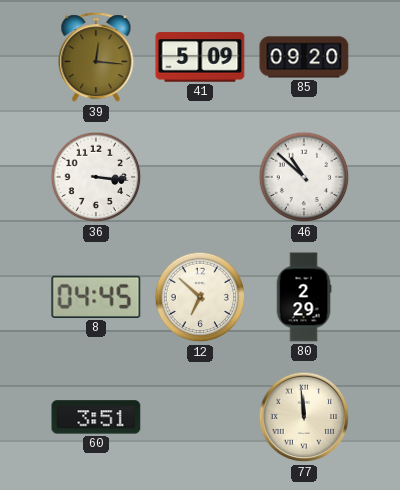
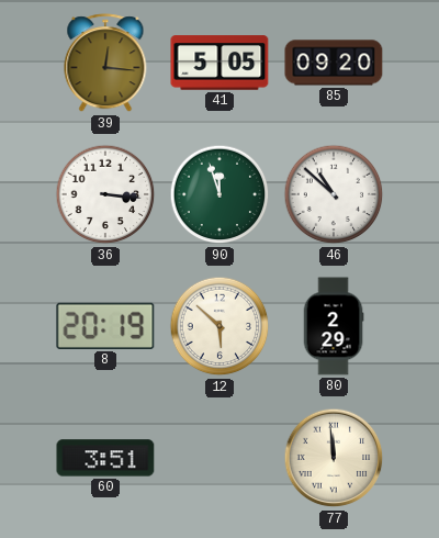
41: 5:09 -> 5:05 (219, 63)
90: none -> 11:57 (219, 194)
8: 04:45 -> 20:19 (105, 326)
12: 6:52 -> 5:52 (219, 326)
